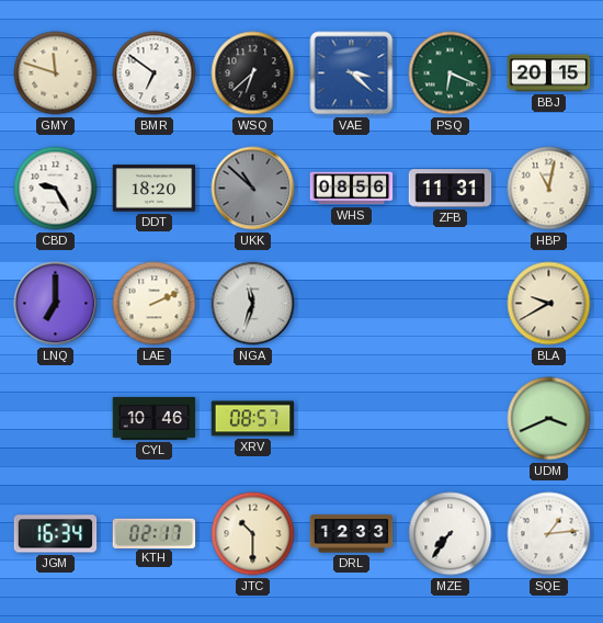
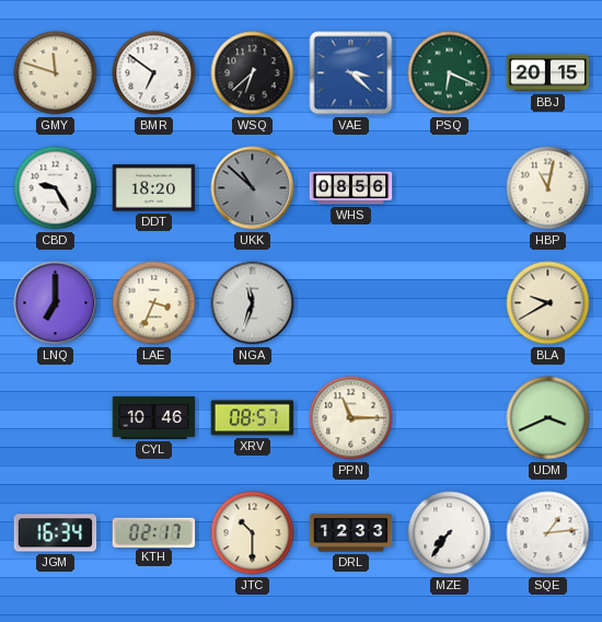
ZFB: 11:31 -> none (451, 189)
LAE: 2:11 -> 3:34 (154, 303)
PPN: none -> 11:15 (351, 418)
